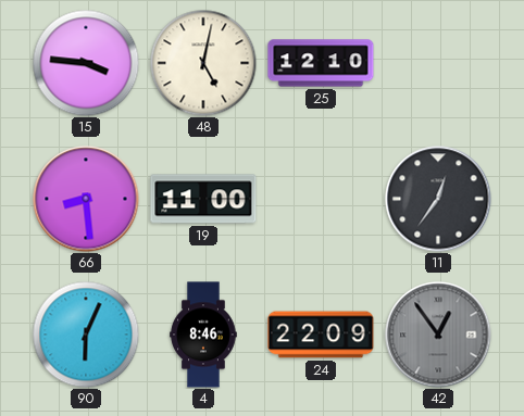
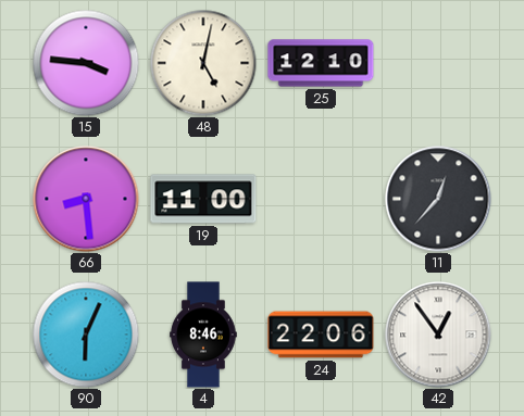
11: 12:36 -> 12:37 (438, 199)
24: 22:09 -> 22:06 (321, 335)
42 dial: grey -> white (438, 335)
